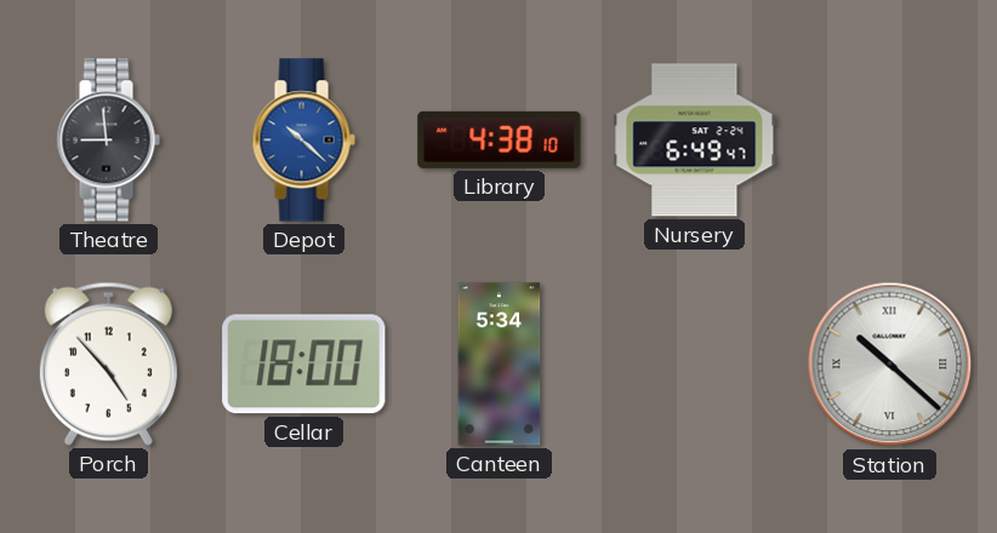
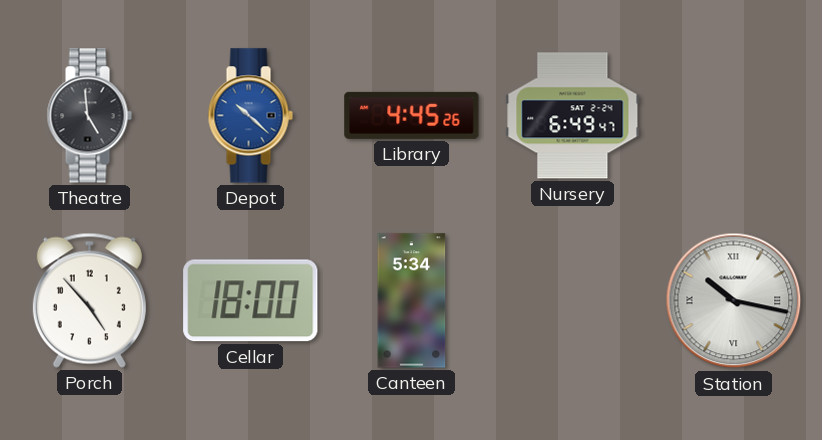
Theatre: 8:59 -> 4:59 (89, 116)
Library: 4:38 -> 4:45 (412, 115)
Station: 10:22 -> 10:17 (734, 301)
